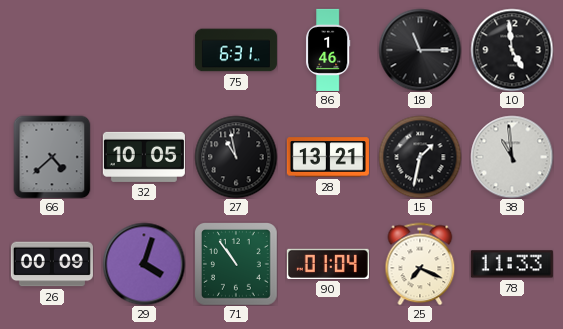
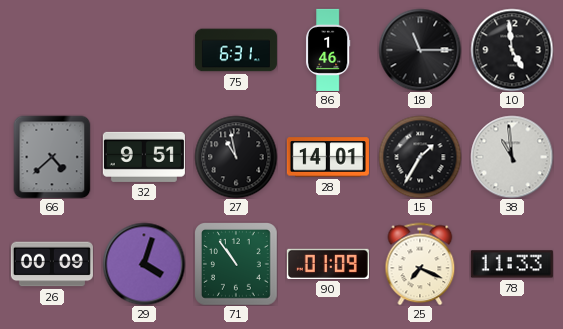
32: 10:05 -> 9:51 (144, 157)
28: 13:21 -> 14:01 (328, 157)
15: 1:32 -> 1:35 (420, 157)
90: 01:04 -> 01:09 (328, 264)
